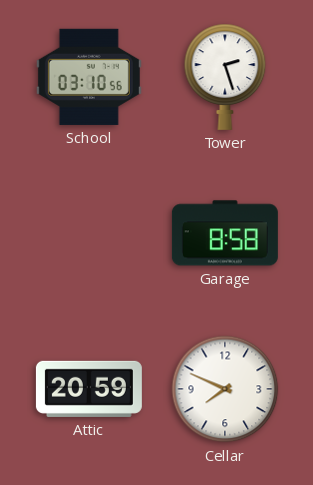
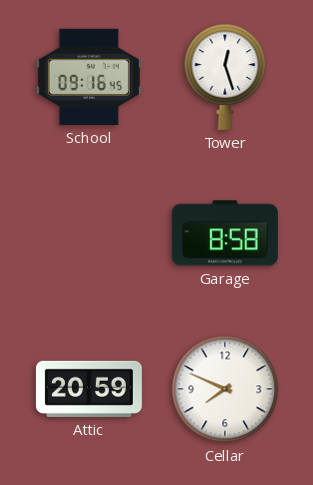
School: 03:10 -> 09:16 (89, 77)
Tower: 2:27 -> 12:27 (225, 77)
